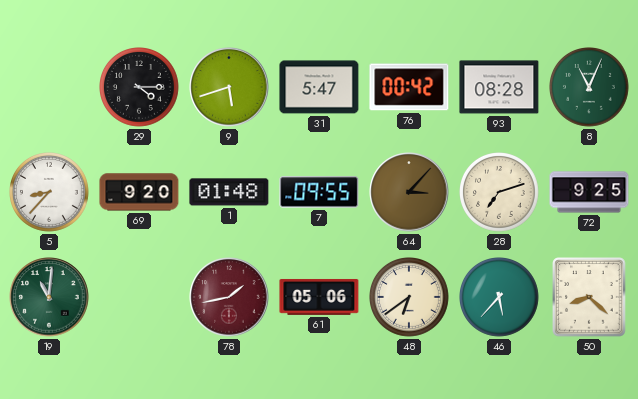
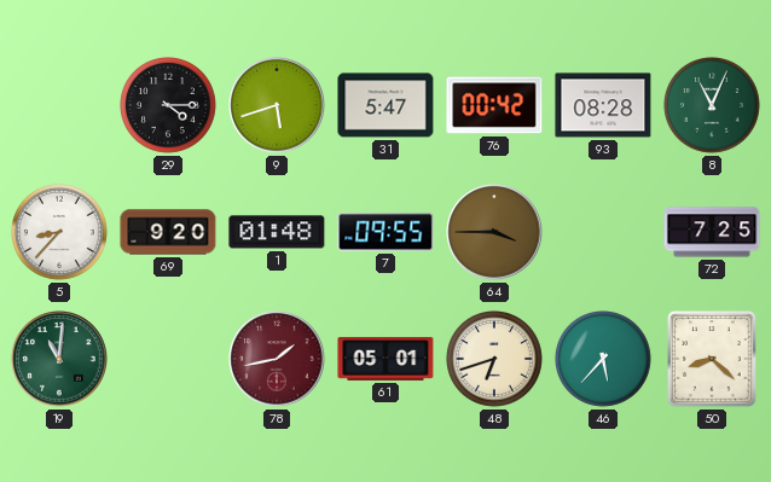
64: 3:07 -> 3:45 (494, 232)
28: 7:12 -> none (500, 193)
72: 9:25 -> 7:25 (712, 232)
61: 05:06 -> 05:01 (385, 359)
48: 6:39 -> 6:42 (495, 360)
